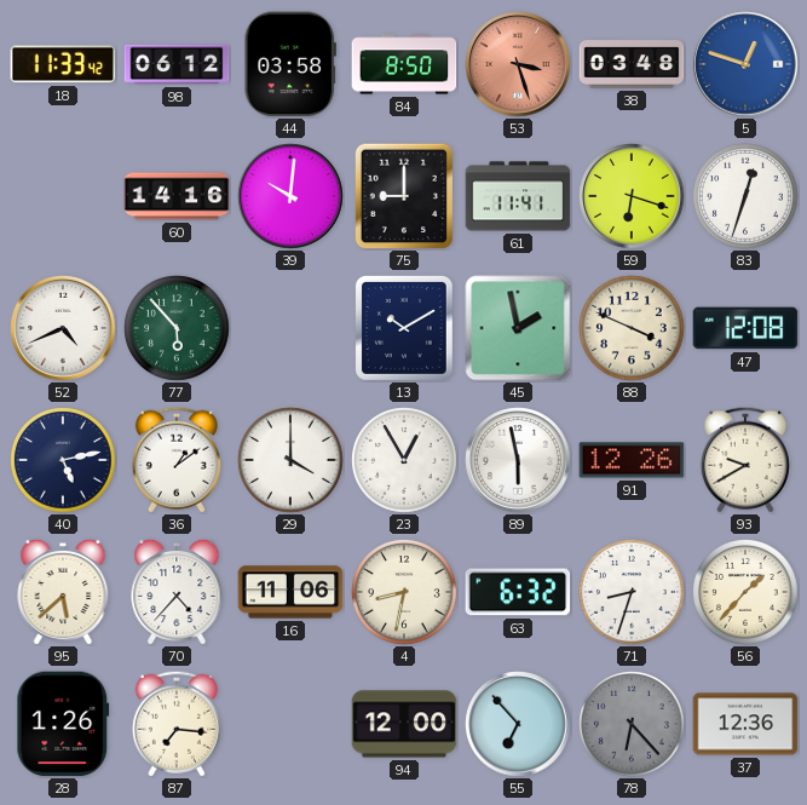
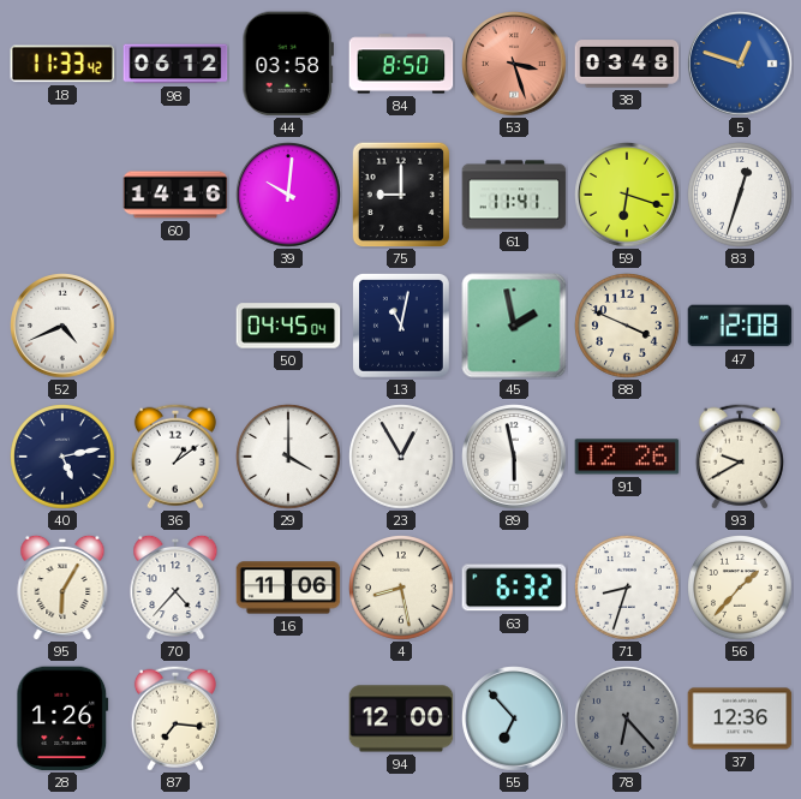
77: 5:53 -> none (177, 328)
50: none -> 04:45 (288, 326)
13: 10:10 -> 11:02 (401, 326)
95: 5:38 -> 6:05 (62, 588)
4: 8:32 -> 8:28 (401, 588)
